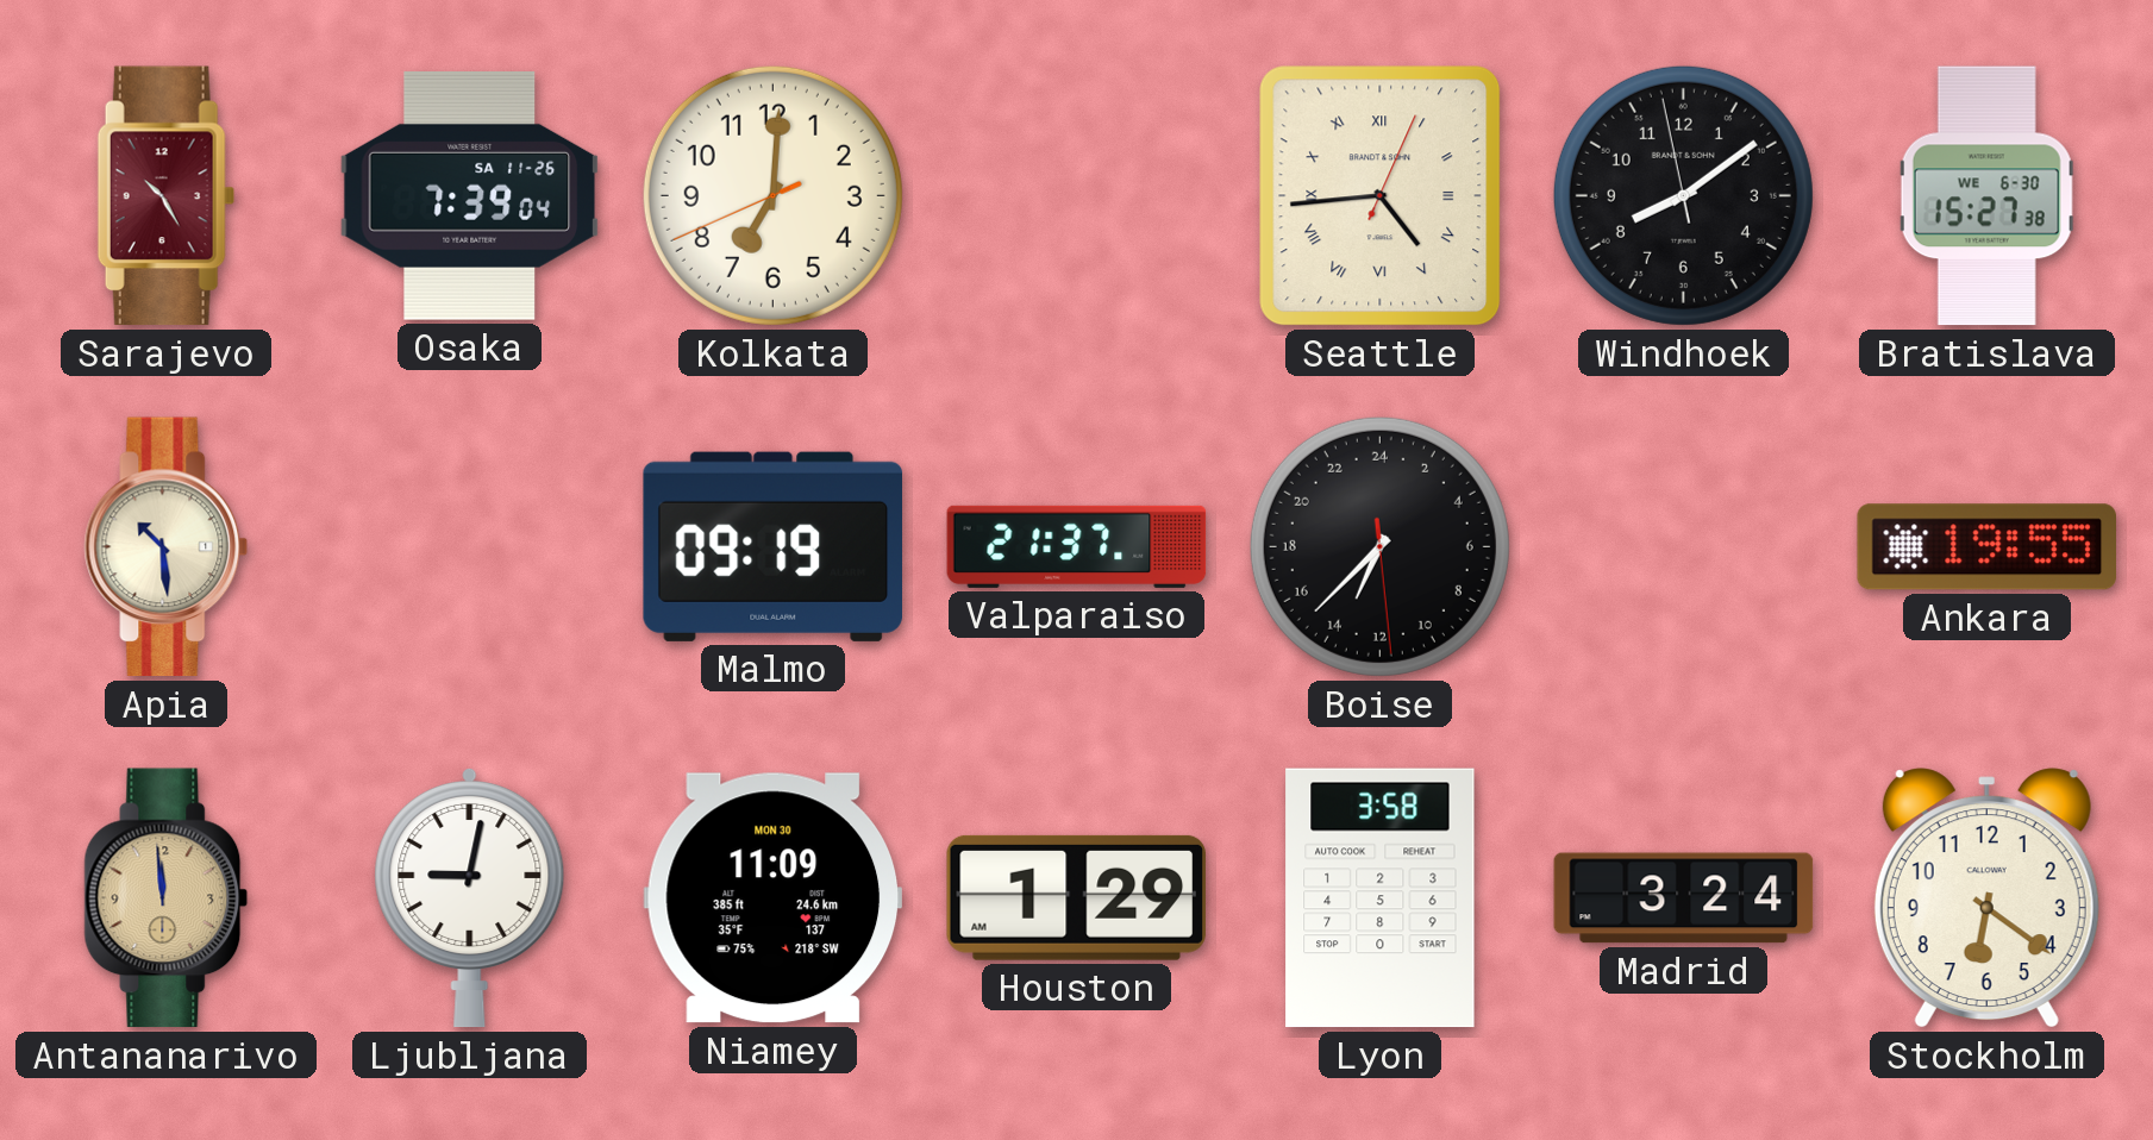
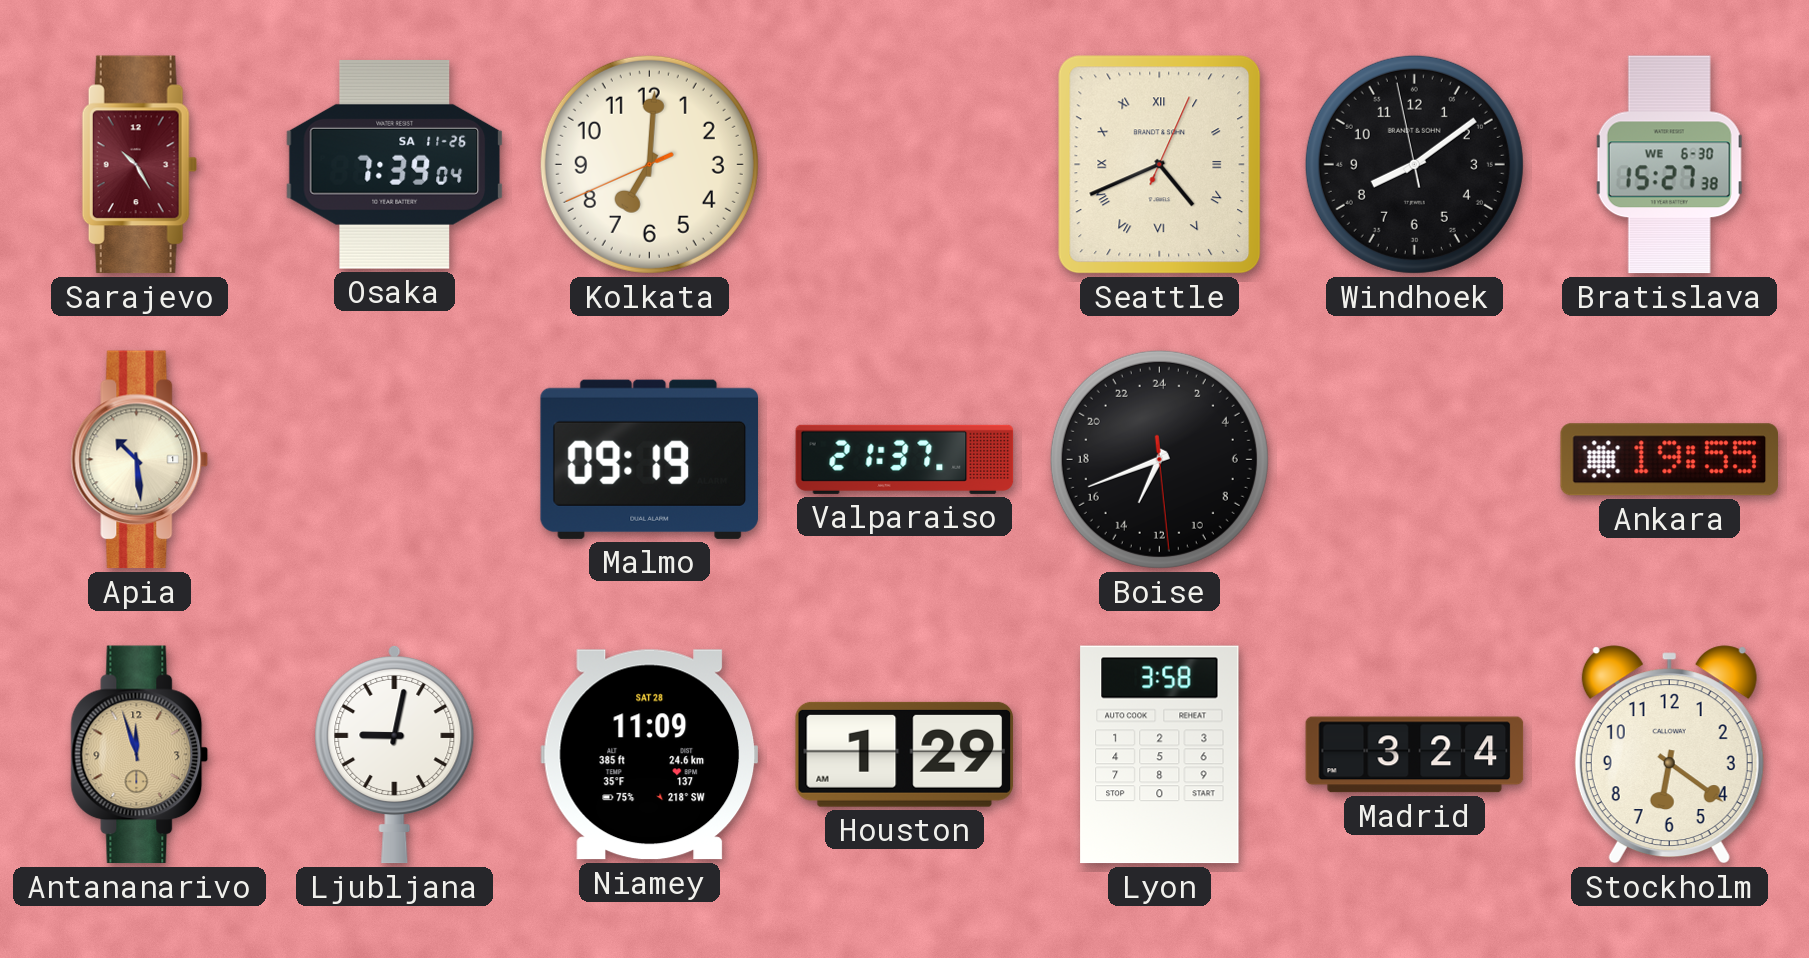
Seattle: 4:44 -> 4:41 (1160, 165)
Boise: 13:37 -> 13:41 (1159, 459)
Antananarivo: 11:59 -> 11:57 (140, 755)
Niamey date: MON 30 -> SAT 28 (649, 755)
